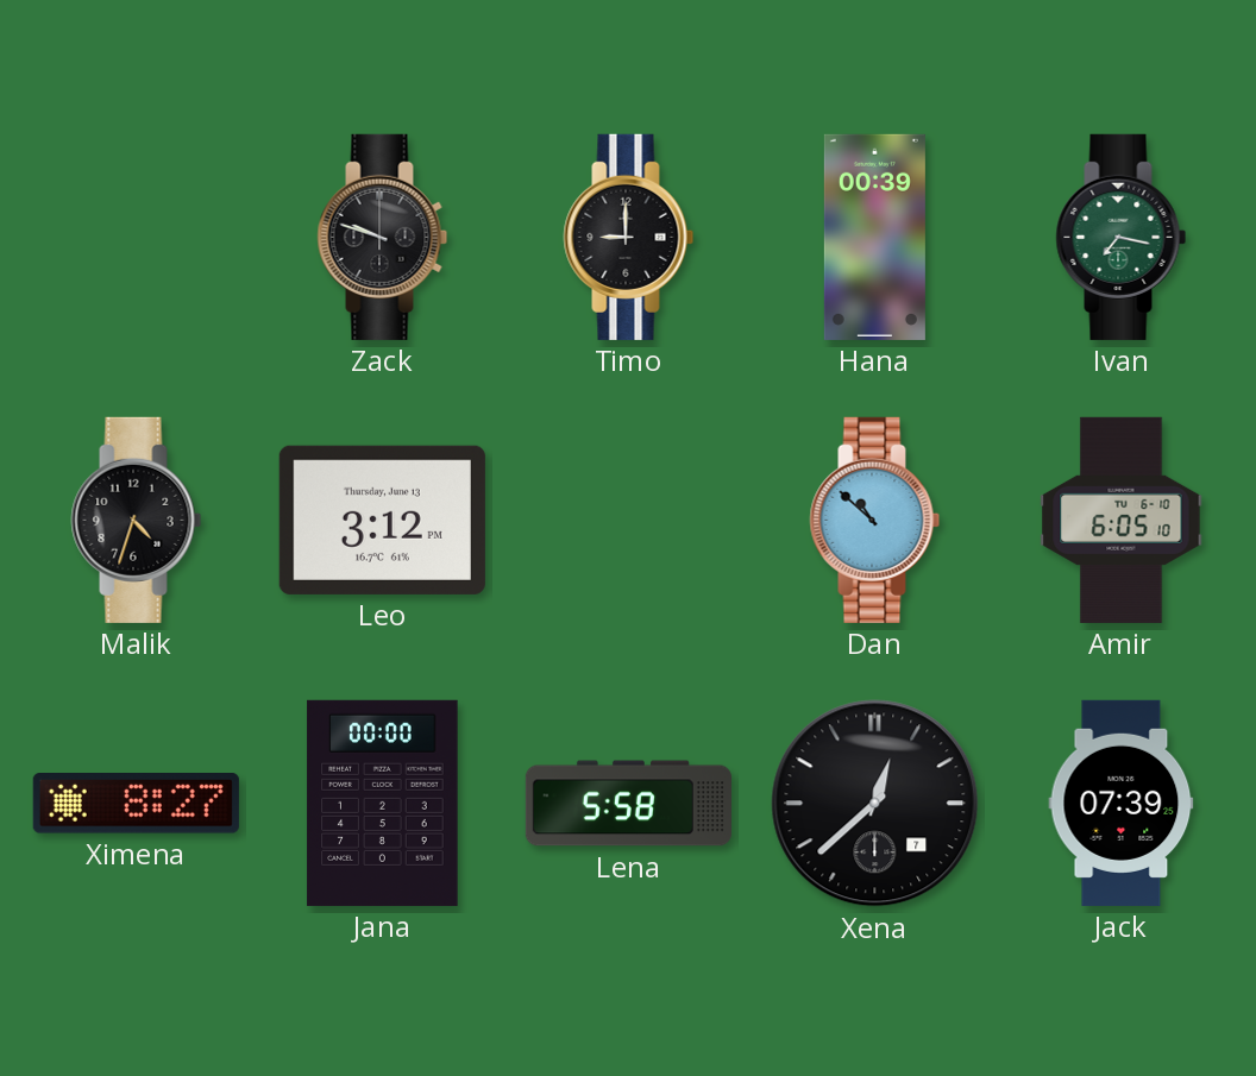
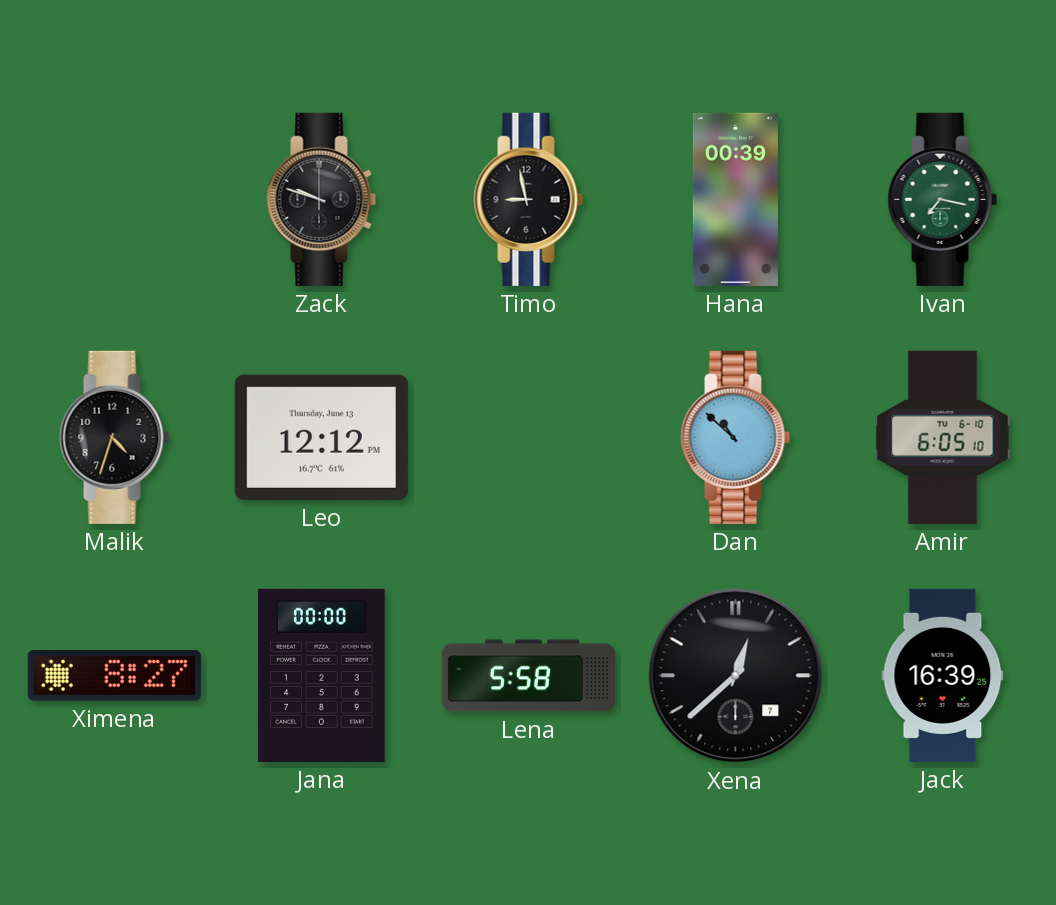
Timo: 9:00 -> 8:58 (529, 199)
Leo: 3:12 -> 12:12 (321, 437)
Jack: 07:39 -> 16:39 (943, 675)
